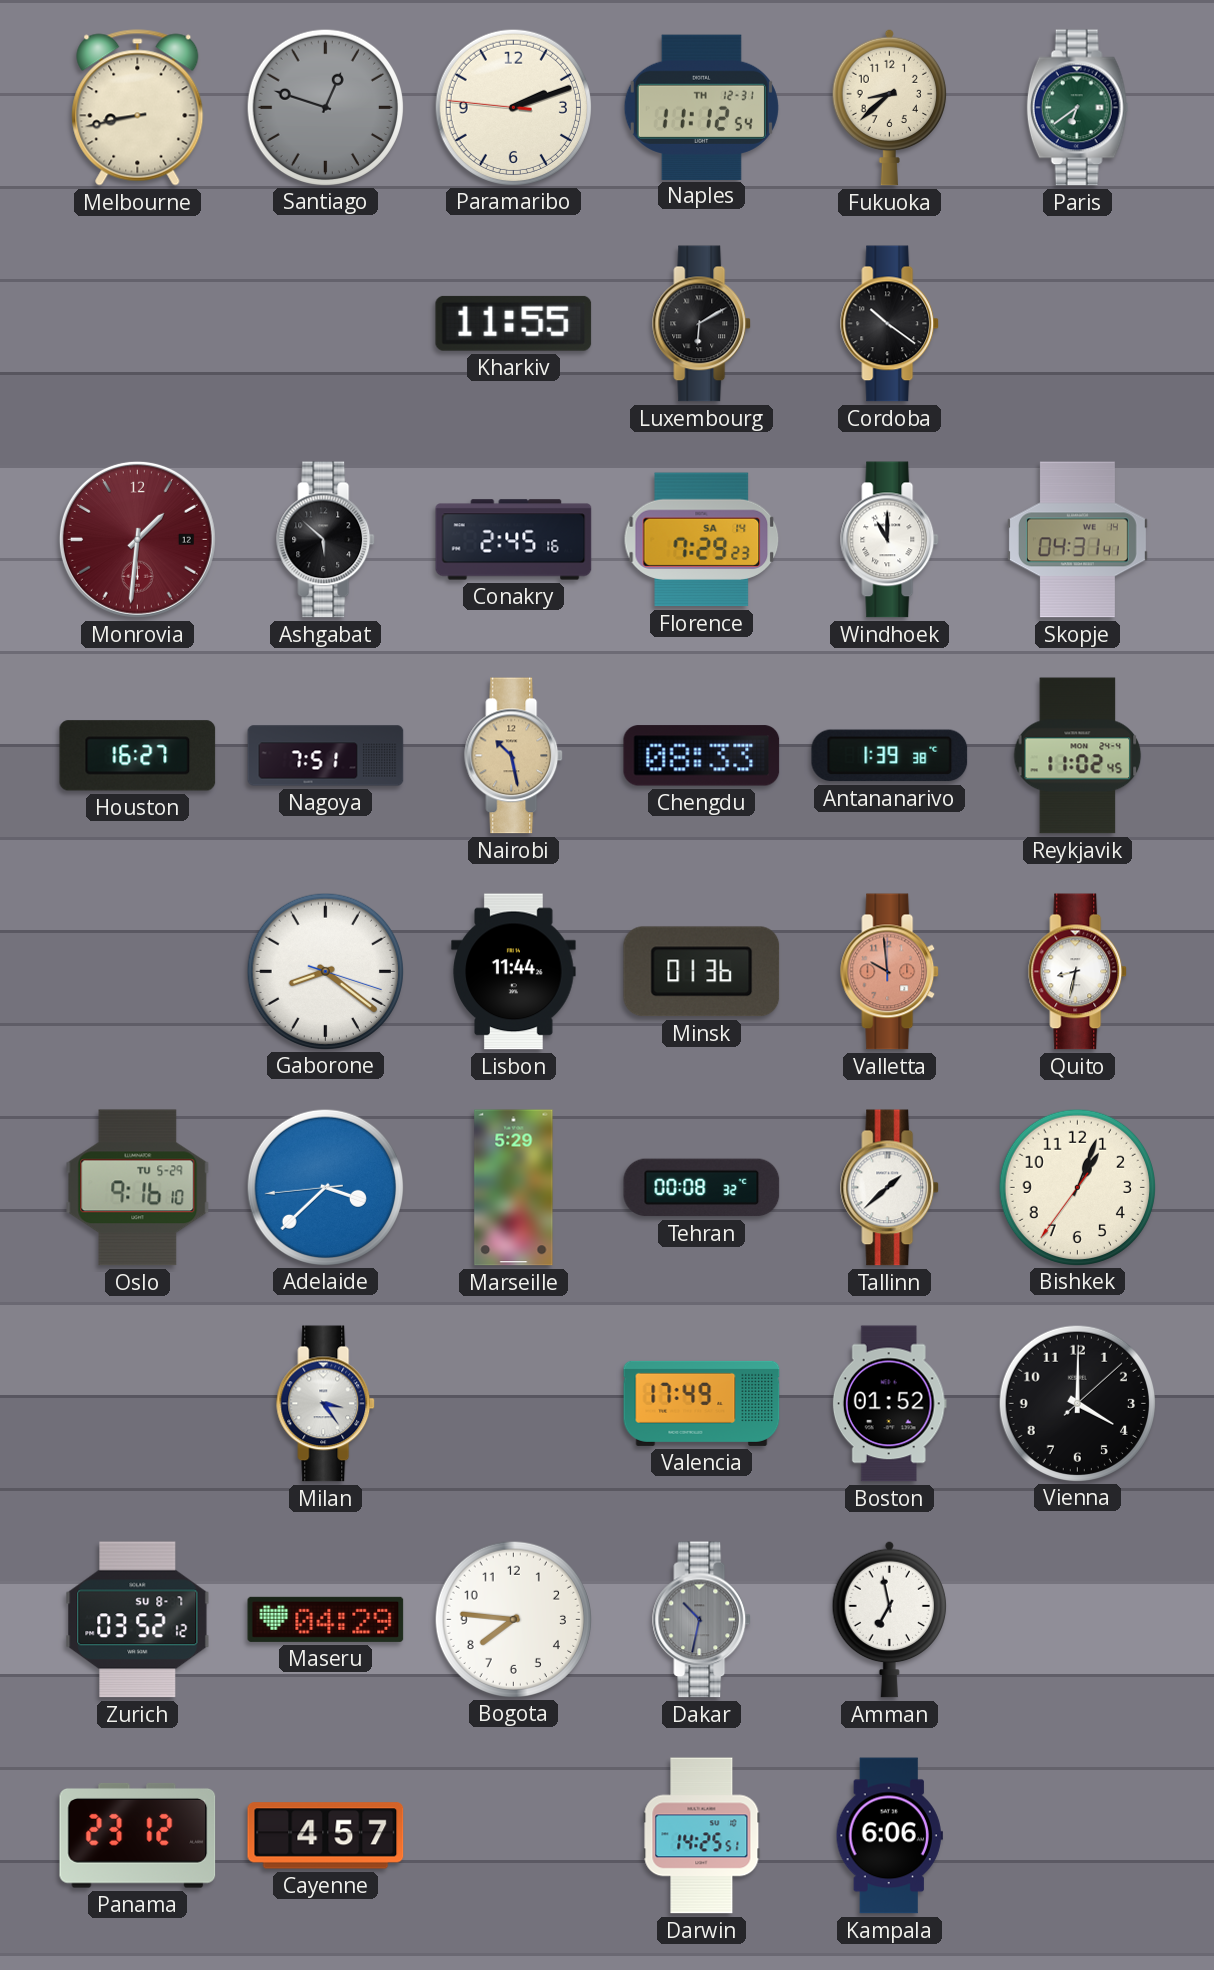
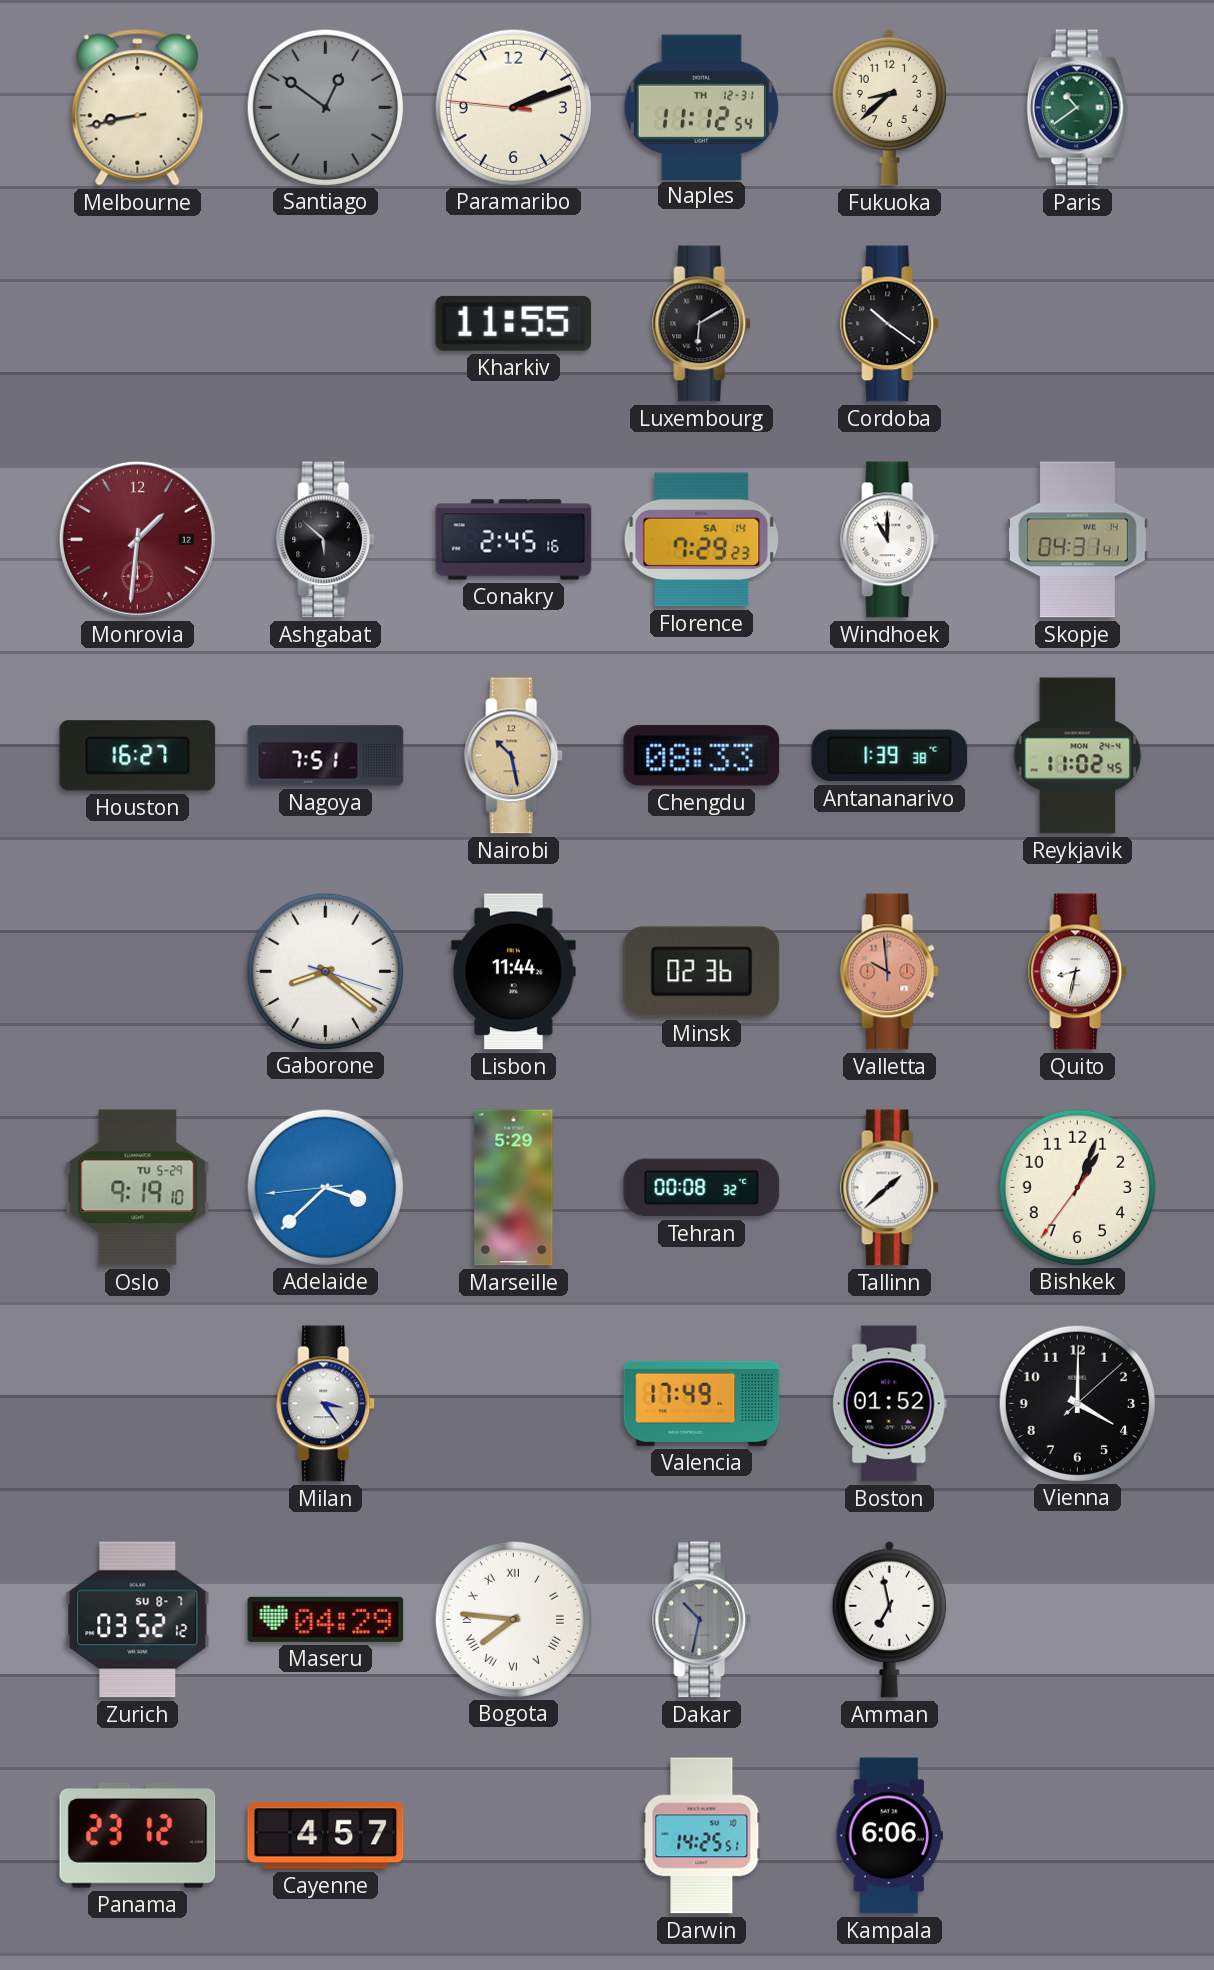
Santiago: 12:48 -> 12:51 (325, 107)
Paris: 6:39 -> 10:39 (1078, 108)
Minsk: 01:36 -> 02:36 (702, 972)
Oslo: 9:16 -> 9:19 (138, 1188)
Bogota numerals: Arabic -> Roman (513, 1619)
